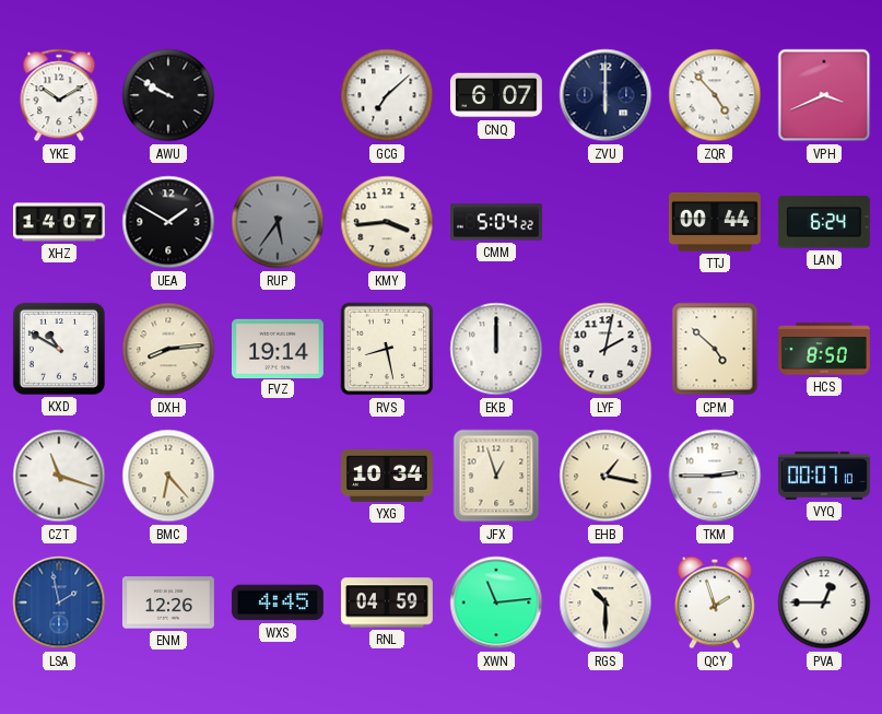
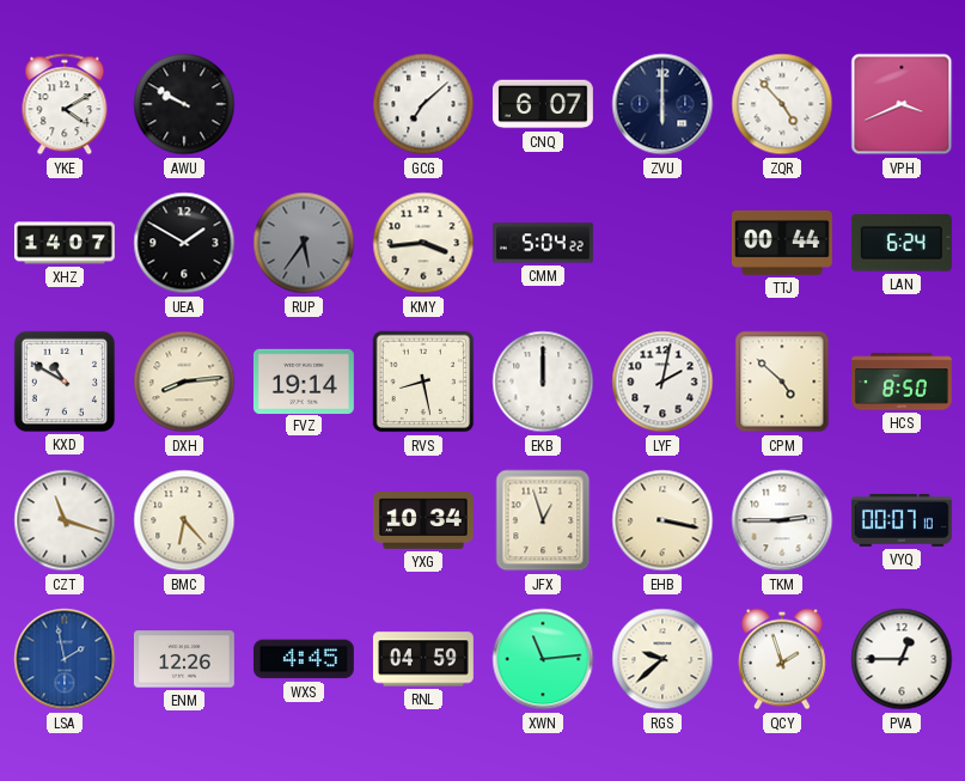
YKE: 10:10 -> 4:10 (65, 104)
EHB: 1:17 -> 3:17 (662, 520)
RGS: 10:30 -> 9:38 (662, 659)
